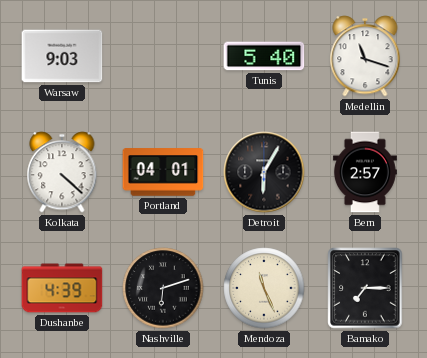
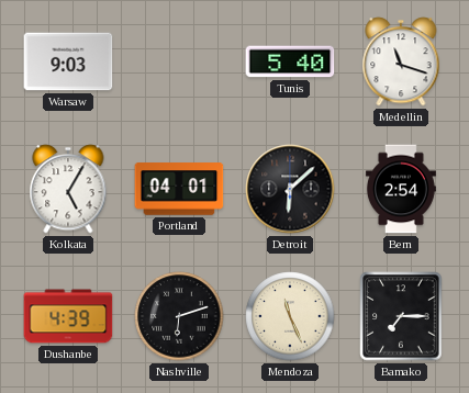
Kolkata: 4:22 -> 5:05 (68, 189)
Detroit: 6:05 -> 6:08 (290, 189)
Bern: 2:57 -> 2:54 (401, 189)
